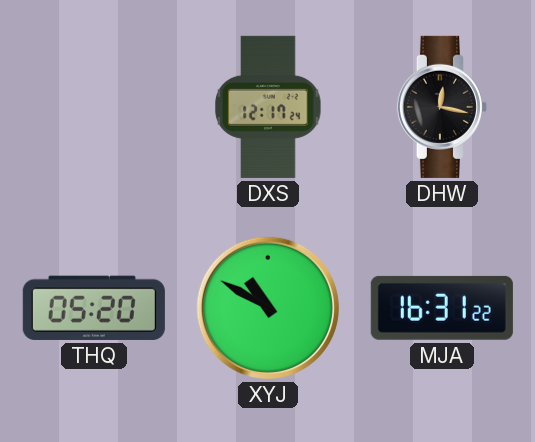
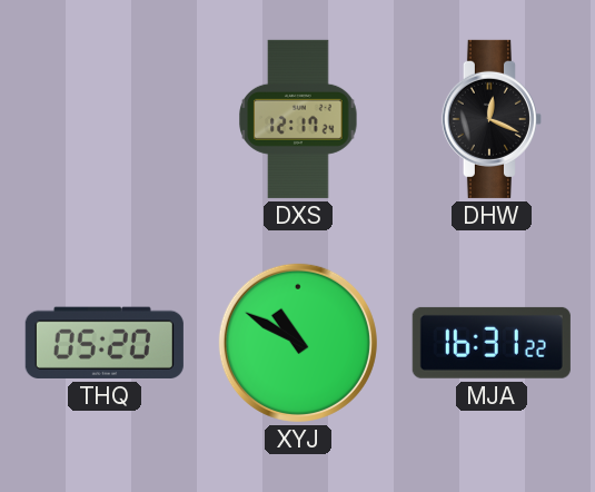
DHW: 12:17 -> 12:19 (492, 119)
